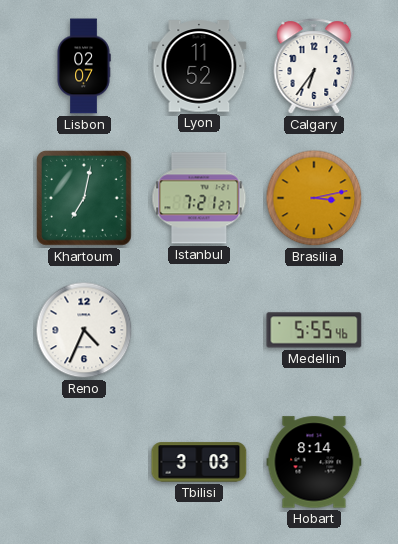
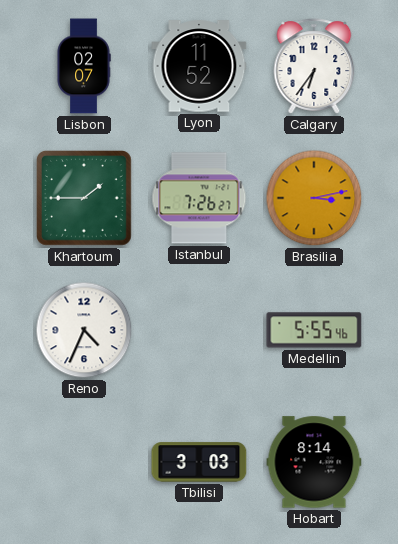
Khartoum: 7:02 -> 1:45 (85, 199)
Istanbul: 7:21 -> 7:26 (199, 198)
